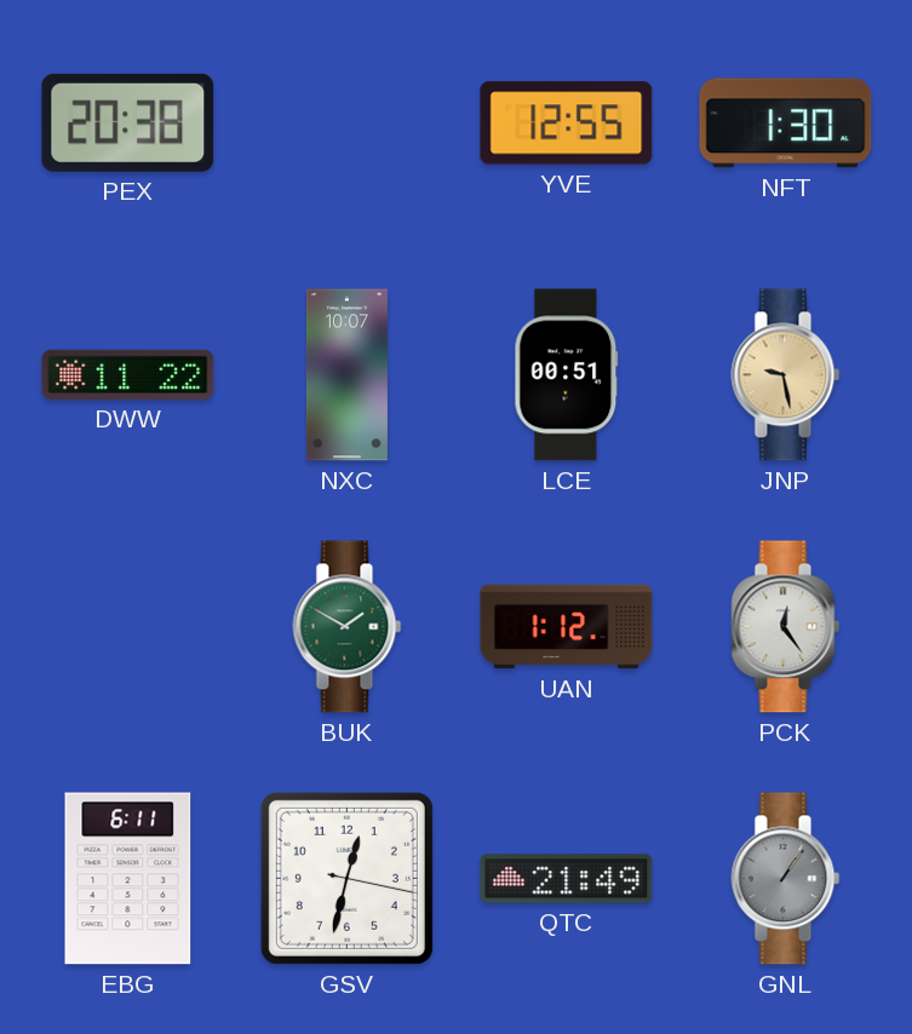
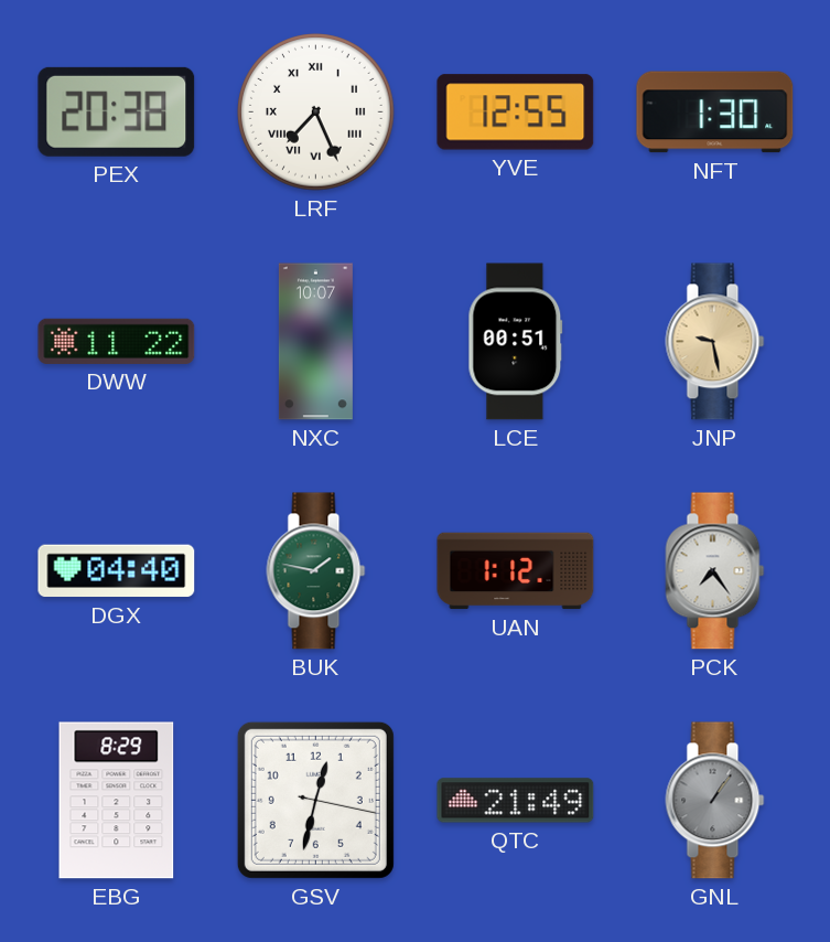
LRF: none -> 7:26 (316, 113)
DGX: none -> 04:40 (117, 571)
BUK: 1:50 -> 1:47 (316, 571)
PCK: 12:24 -> 7:24 (715, 571)
EBG: 6:11 -> 8:29 (117, 801)
